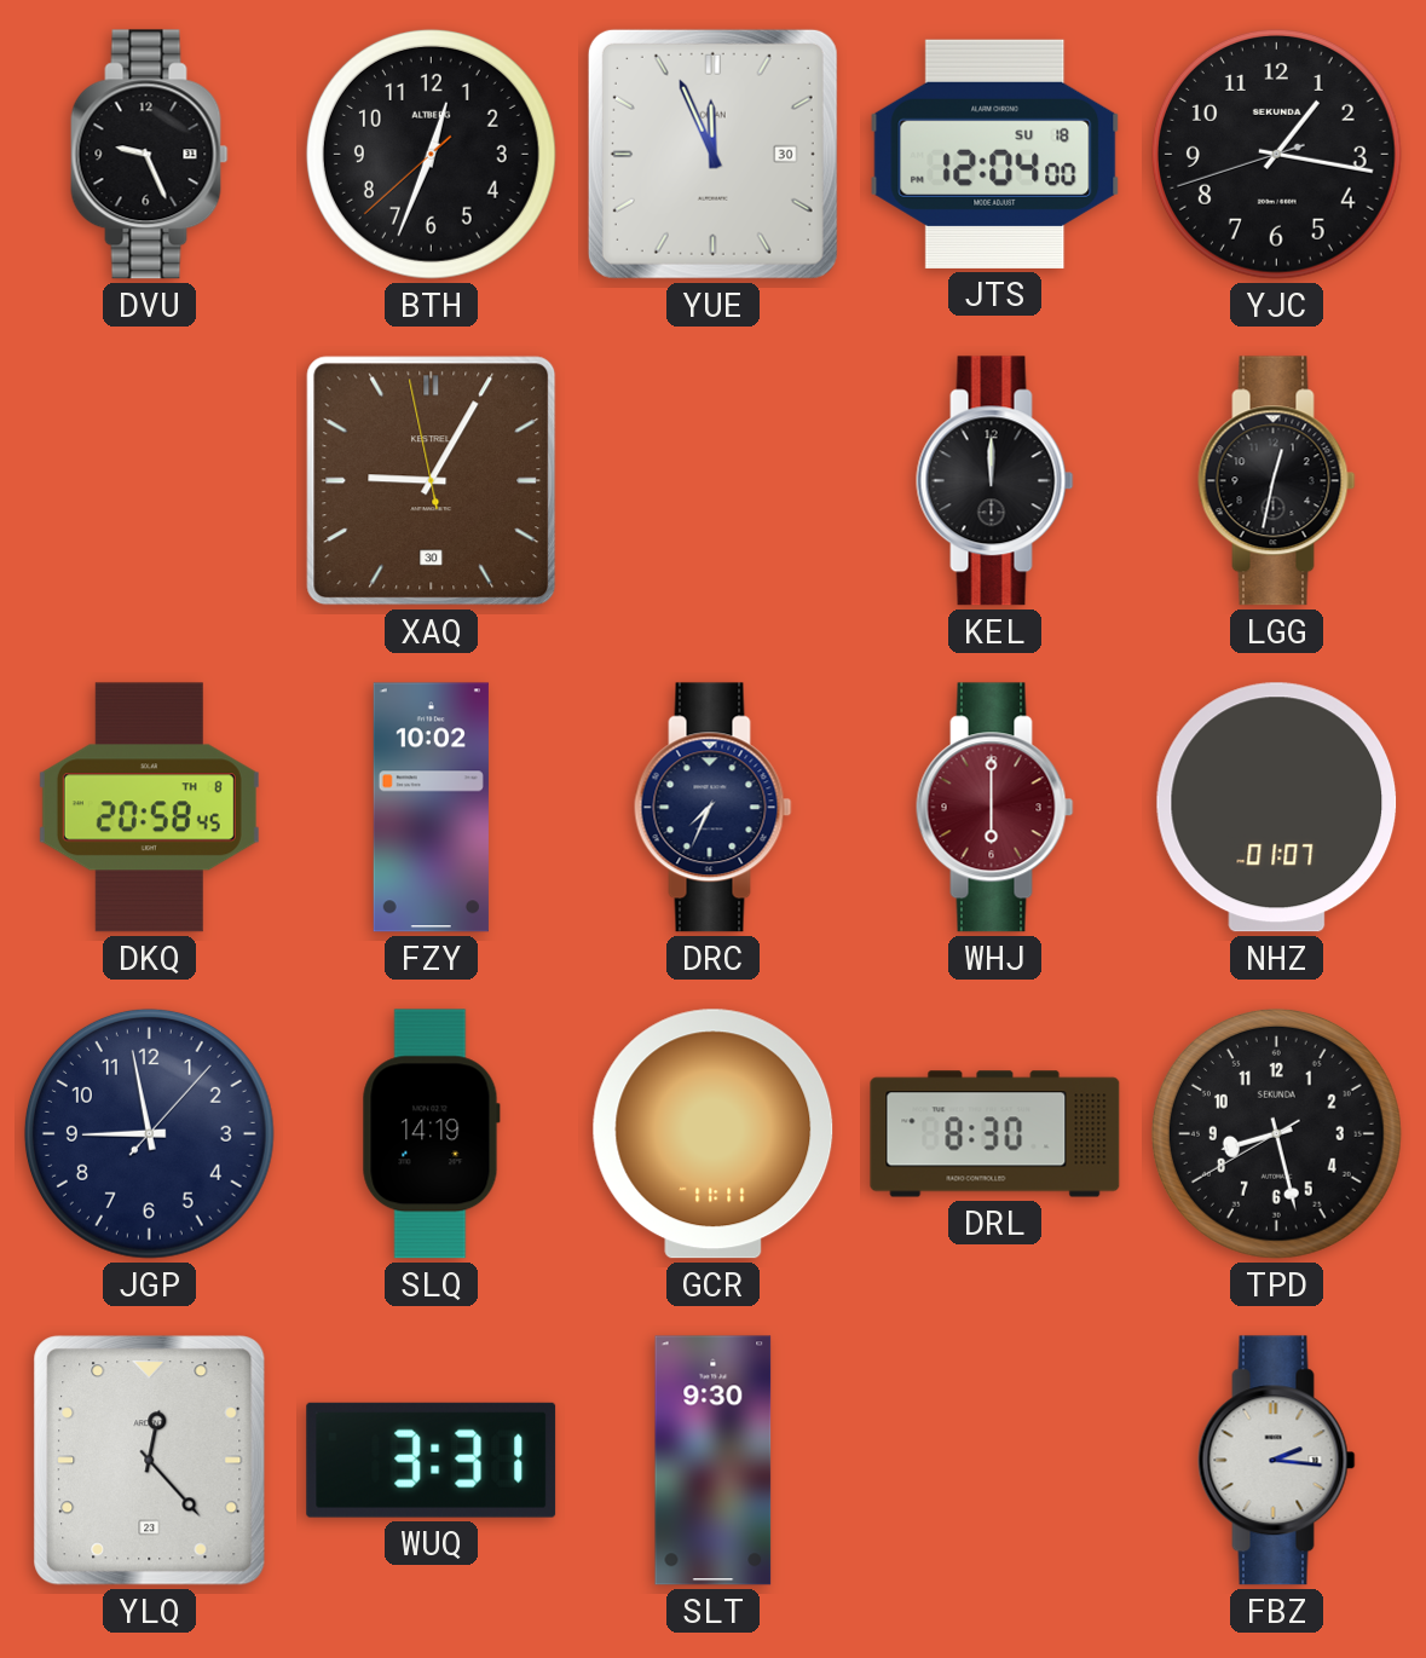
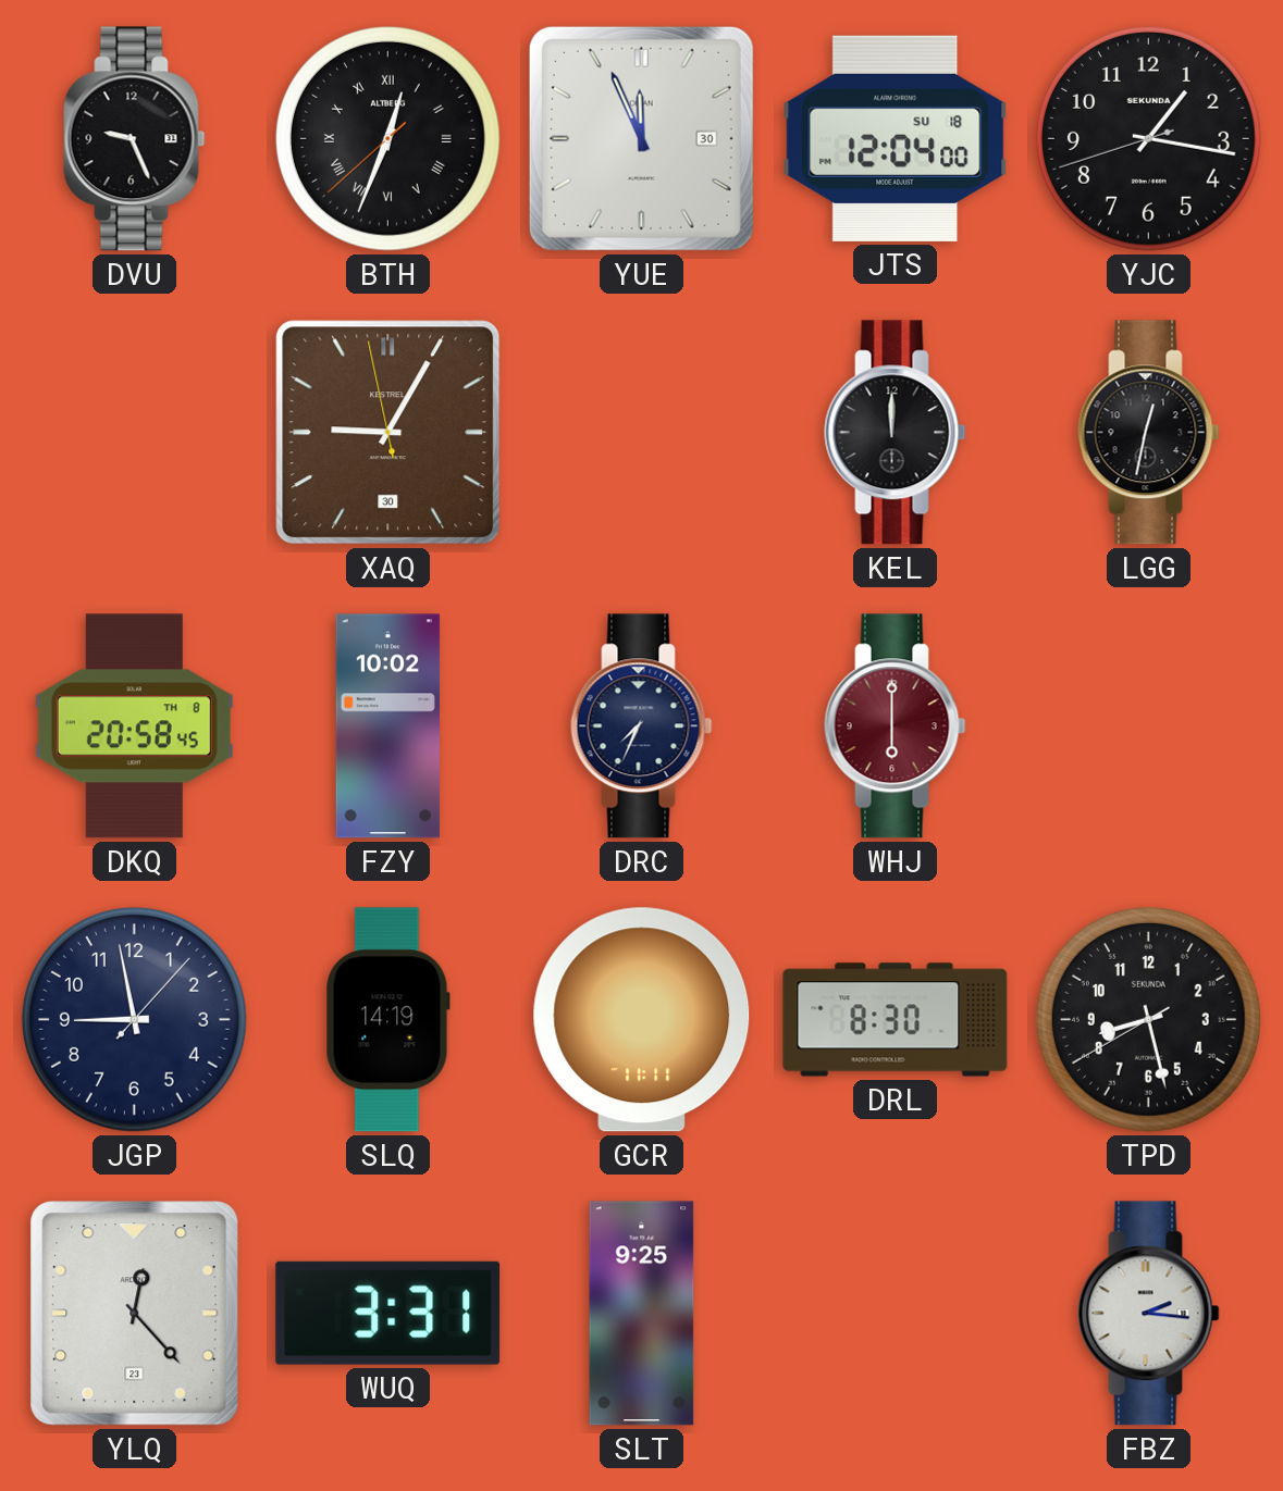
BTH numerals: Arabic -> Roman (387, 138)
NHZ: 01:07 -> none (1277, 808)
SLT: 9:30 -> 9:25 (642, 1314)
